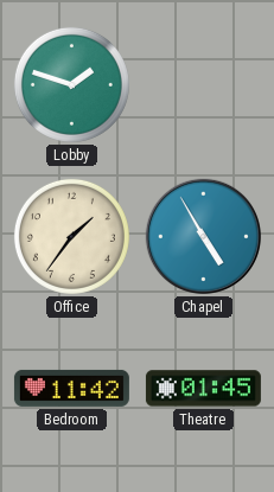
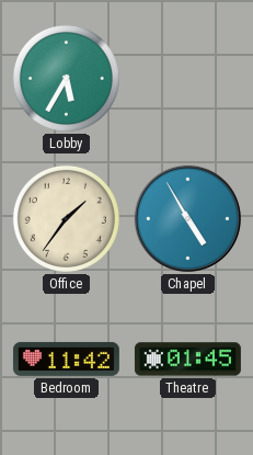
Lobby: 1:48 -> 5:35 (66, 78)
